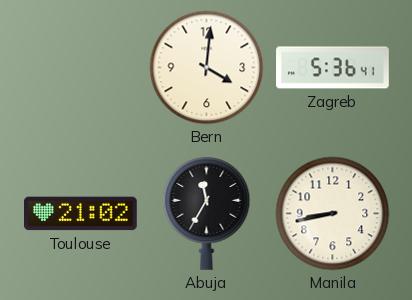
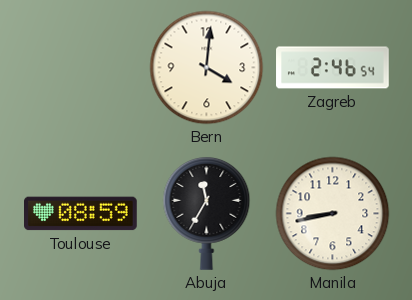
Zagreb: 5:36 -> 2:46 (333, 68)
Toulouse: 21:02 -> 08:59 (81, 214)
